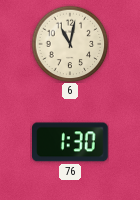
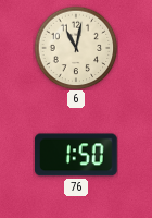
76: 1:30 -> 1:50 (76, 155)
